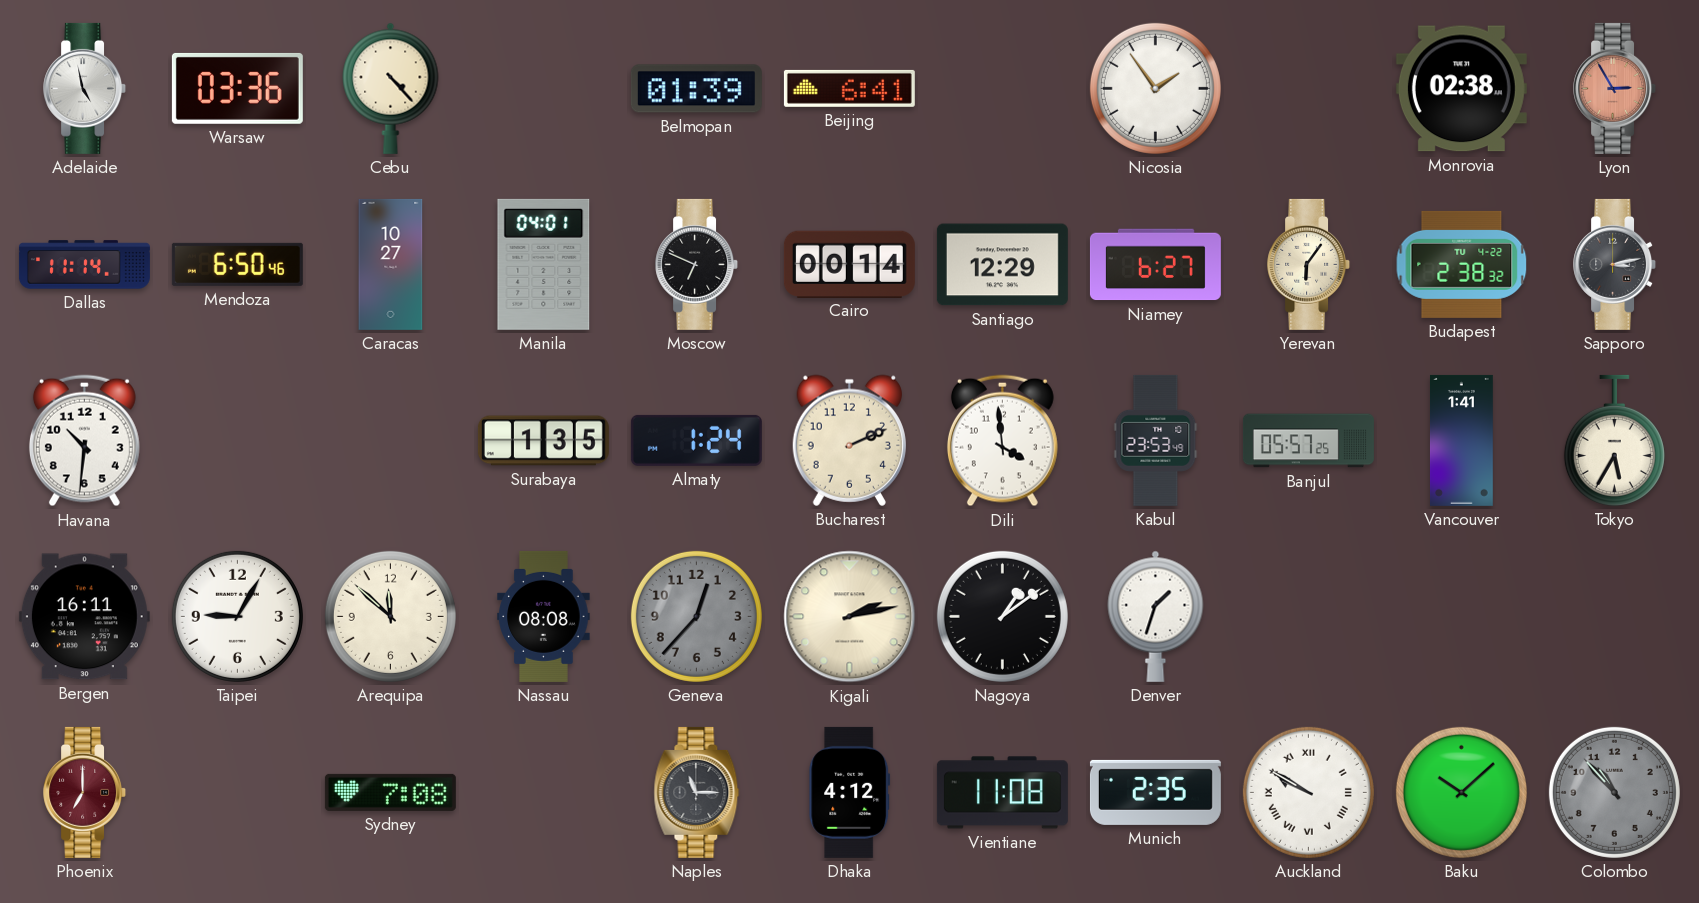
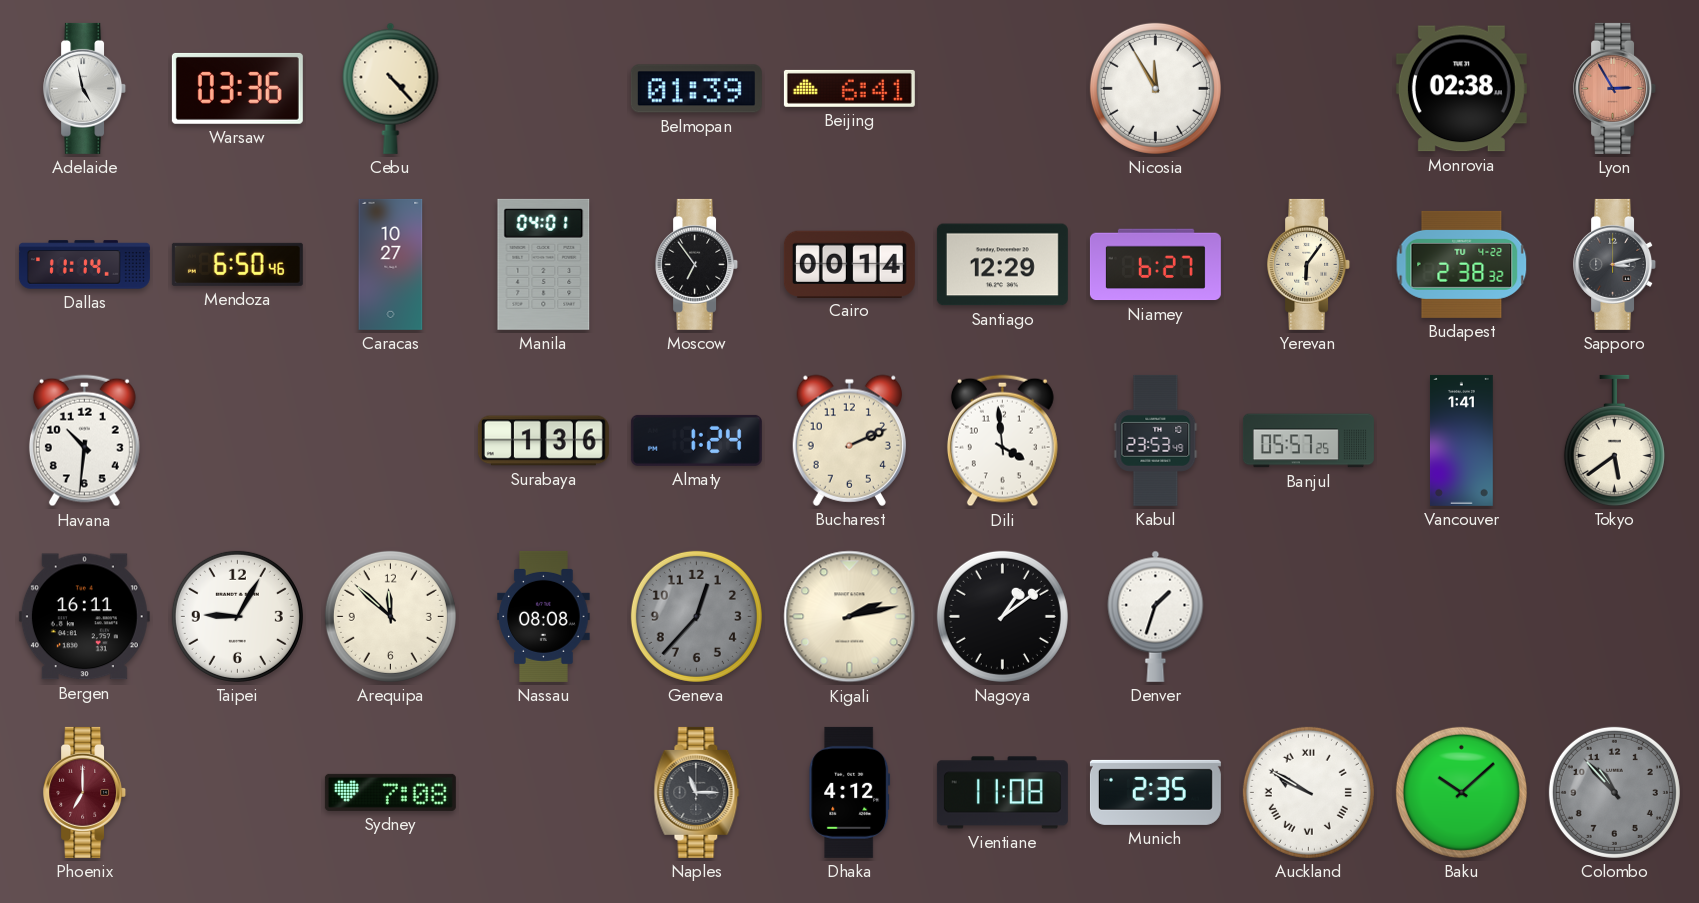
Nicosia: 1:54 -> 11:55 (1155, 88)
Moscow: 6:49 -> 6:54 (697, 264)
Surabaya: 1:35 -> 1:36 (543, 441)
Tokyo: 5:35 -> 5:39 (1614, 440)
